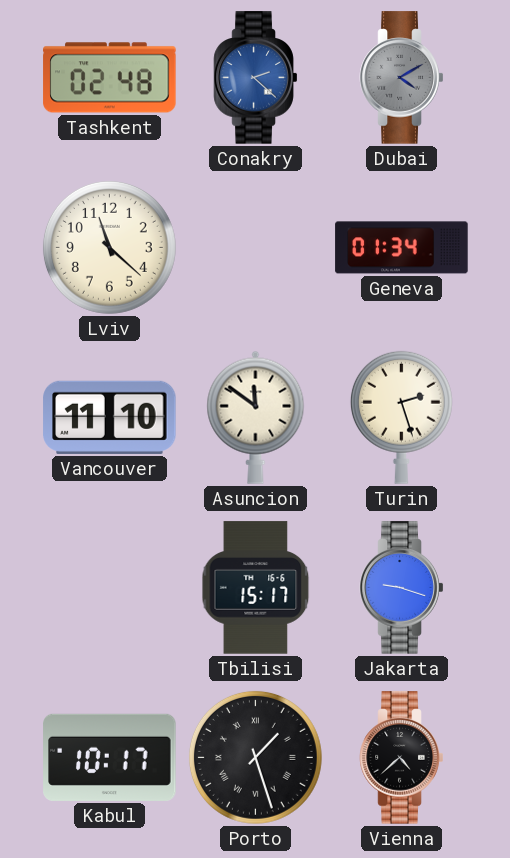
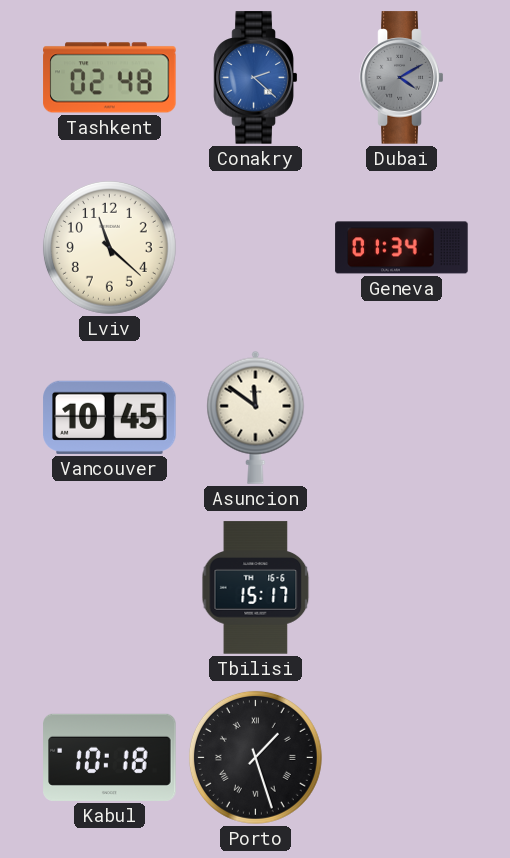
Vancouver: 11:10 -> 10:45 (110, 417)
Turin: 2:27 -> none (401, 417)
Jakarta: 9:18 -> none (402, 588)
Kabul: 10:17 -> 10:18 (110, 757)
Vienna: 4:38 -> none (402, 758)
